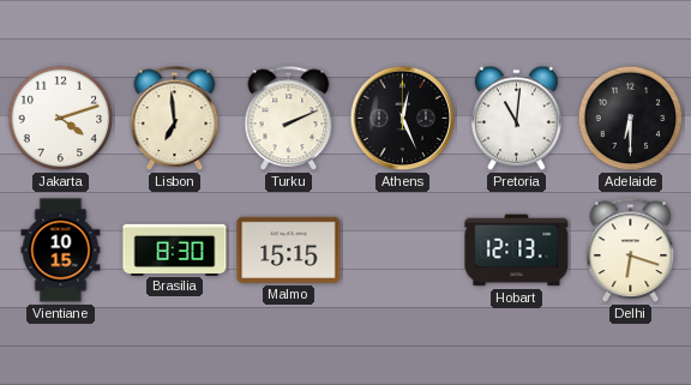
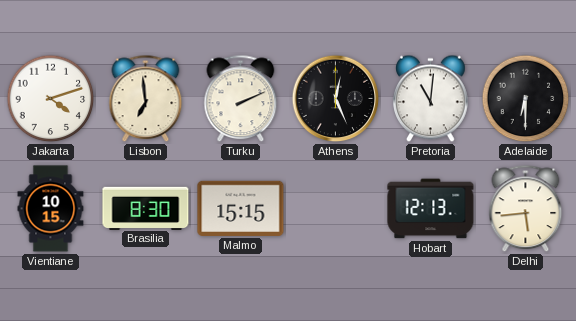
Delhi: 6:18 -> 5:44 (526, 209)
